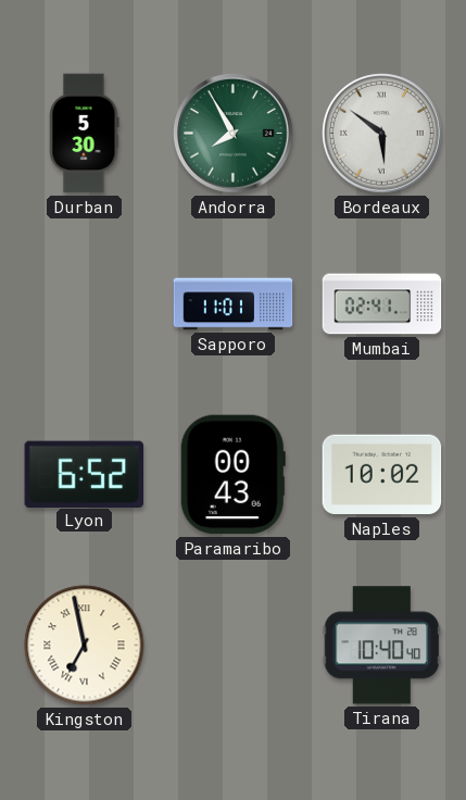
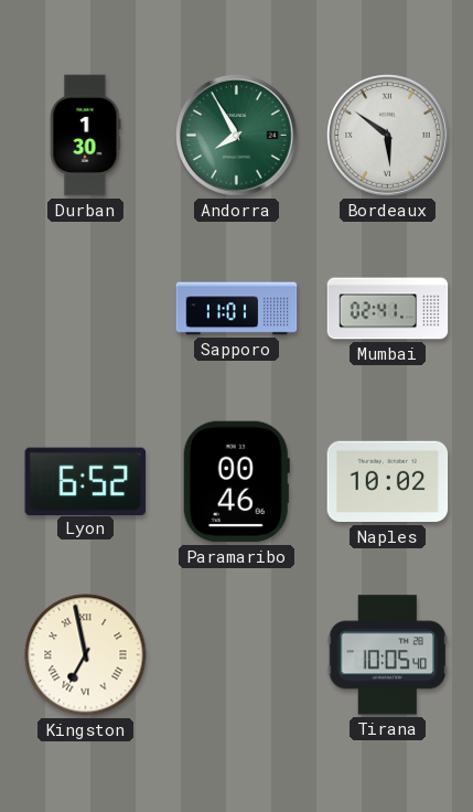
Durban: 5:30 -> 1:30 (85, 136)
Paramaribo: 00:43 -> 00:46 (236, 482)
Tirana: 10:40 -> 10:05 (388, 655)
